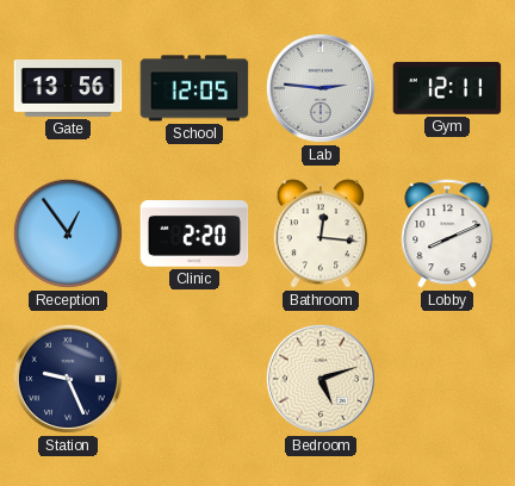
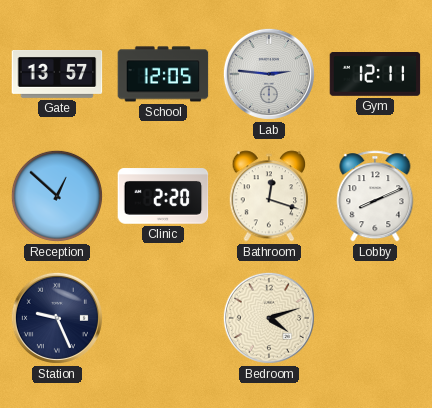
Gate: 13:56 -> 13:57 (57, 75)
Reception: 12:54 -> 12:52 (57, 196)
Bathroom: 12:16 -> 12:18 (269, 196)
Bedroom: 5:12 -> 4:12 (269, 318)
